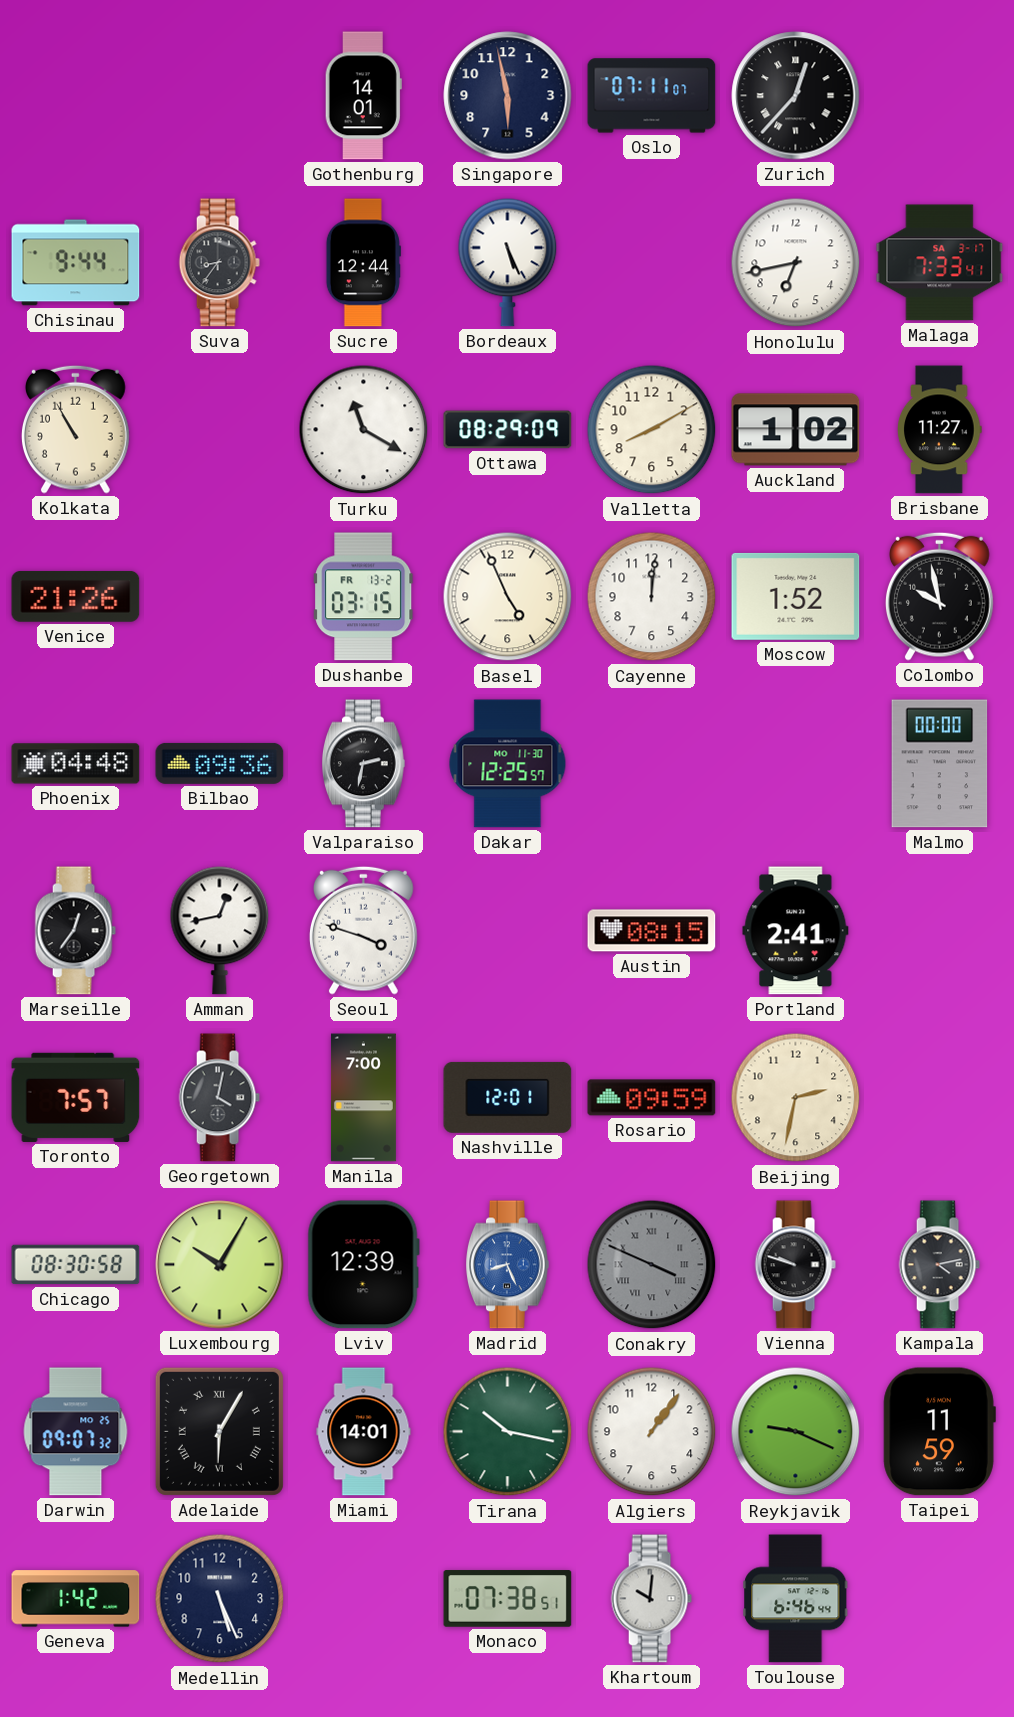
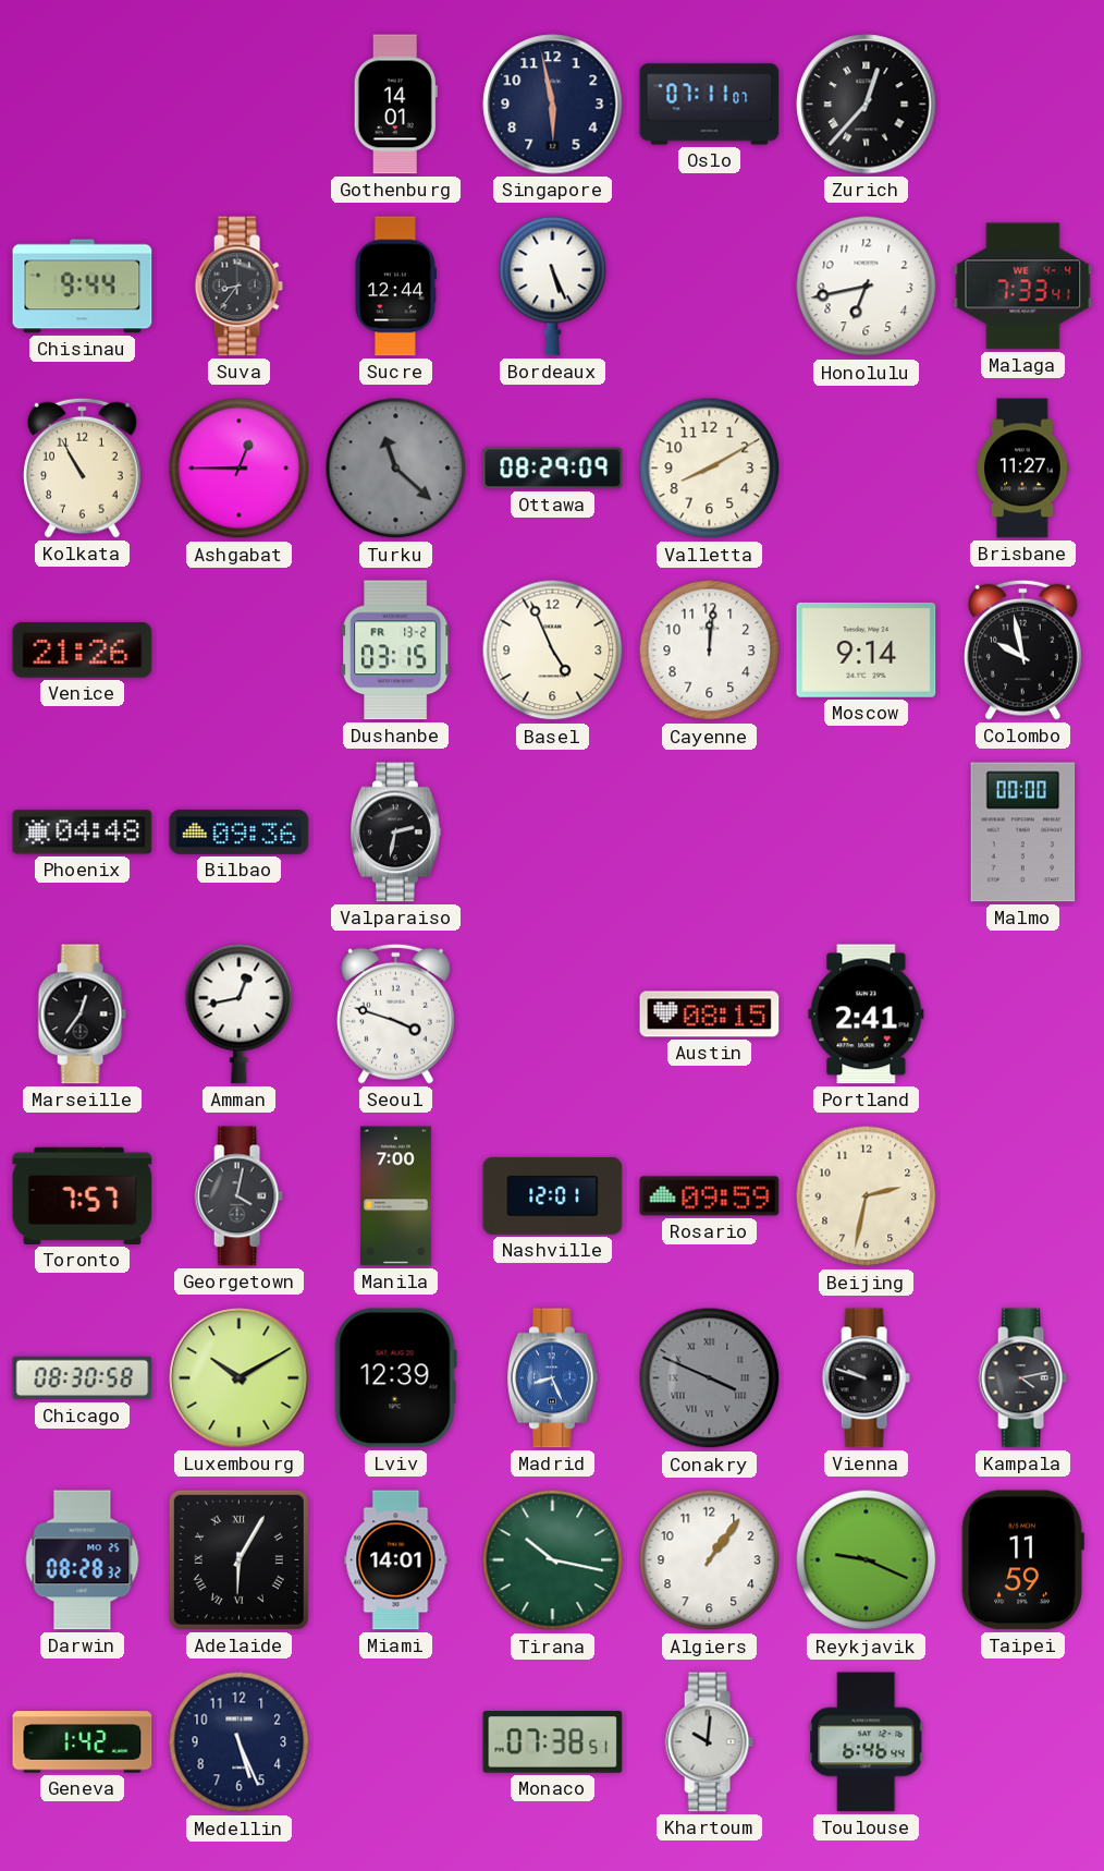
Malaga date: SA 3-17 -> WE 4-4 (1023, 287)
Ashgabat: none -> 12:45 (240, 469)
Turku: 11:20 -> 11:22 (396, 469)
Turku dial: white -> grey (396, 469)
Auckland: 1:02 -> none (796, 430)
Moscow: 1:52 -> 9:14 (867, 649)
Dakar: 12:25 -> none (508, 764)
Luxembourg: 10:05 -> 10:10 (240, 1378)
Darwin: 09:07 -> 08:28 (83, 1560)
